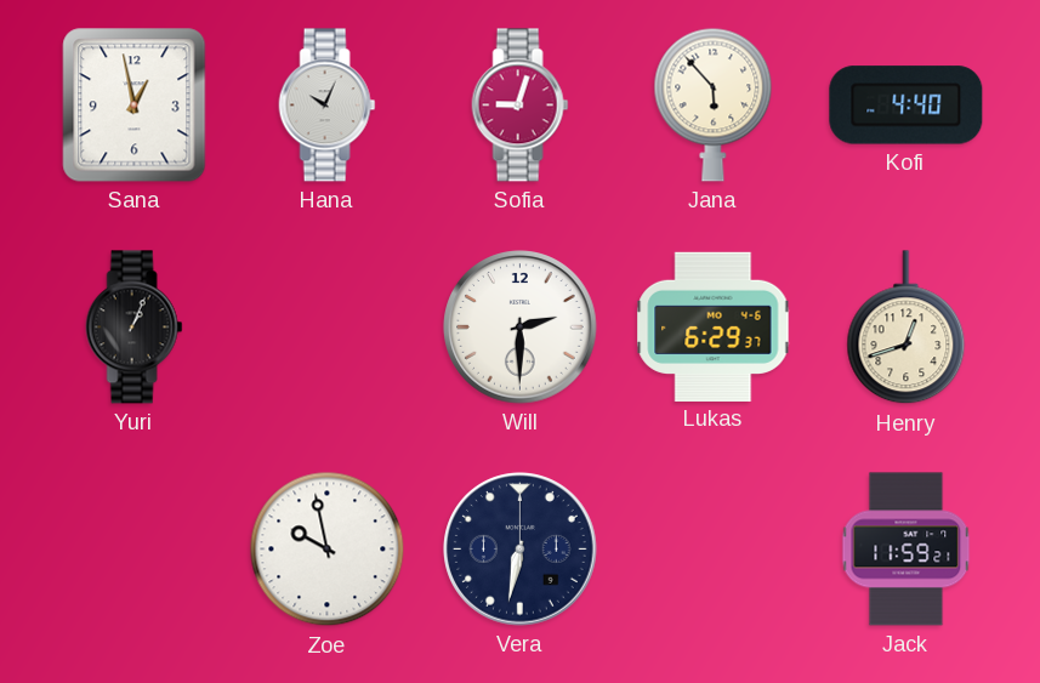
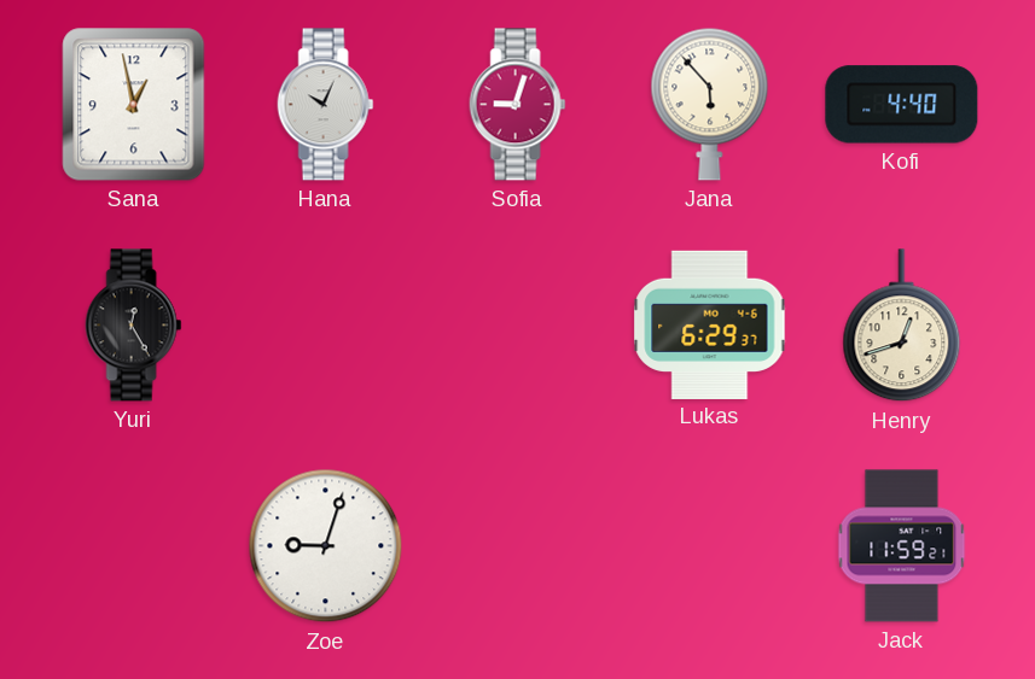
Yuri: 1:04 -> 12:25 (134, 326)
Will: 2:30 -> none (521, 328)
Zoe: 9:58 -> 9:03 (326, 546)
Vera: 6:32 -> none (521, 550)
